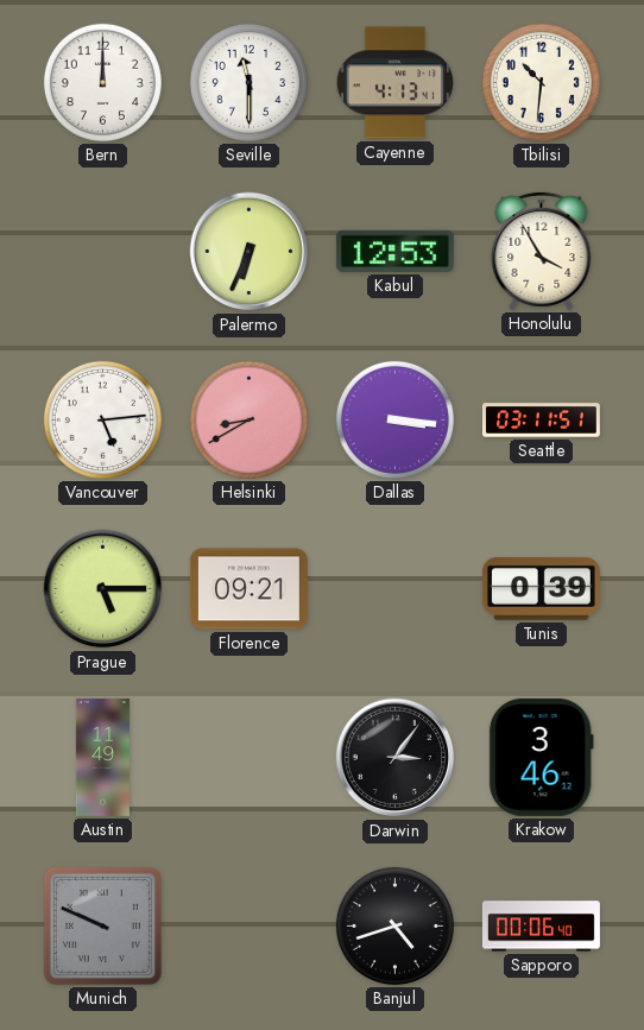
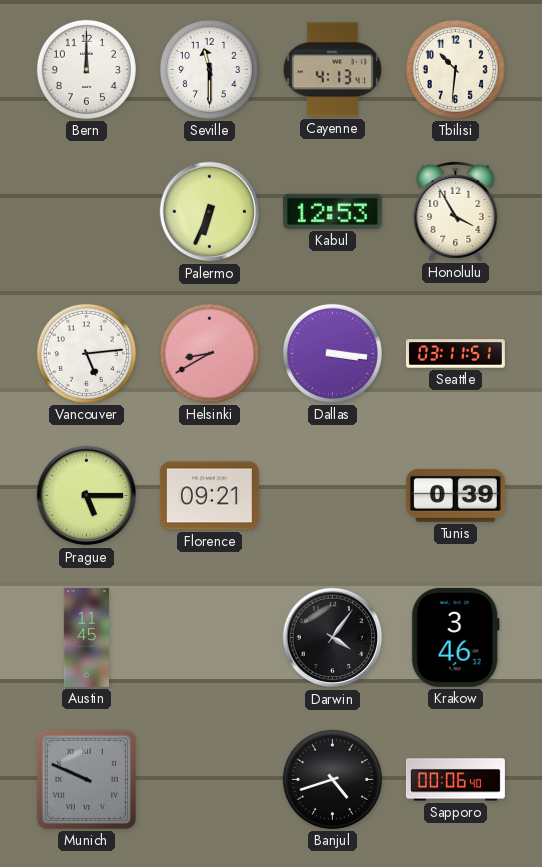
Austin: 11:49 -> 11:45 (86, 637)
Darwin: 3:06 -> 4:06 (333, 638)
